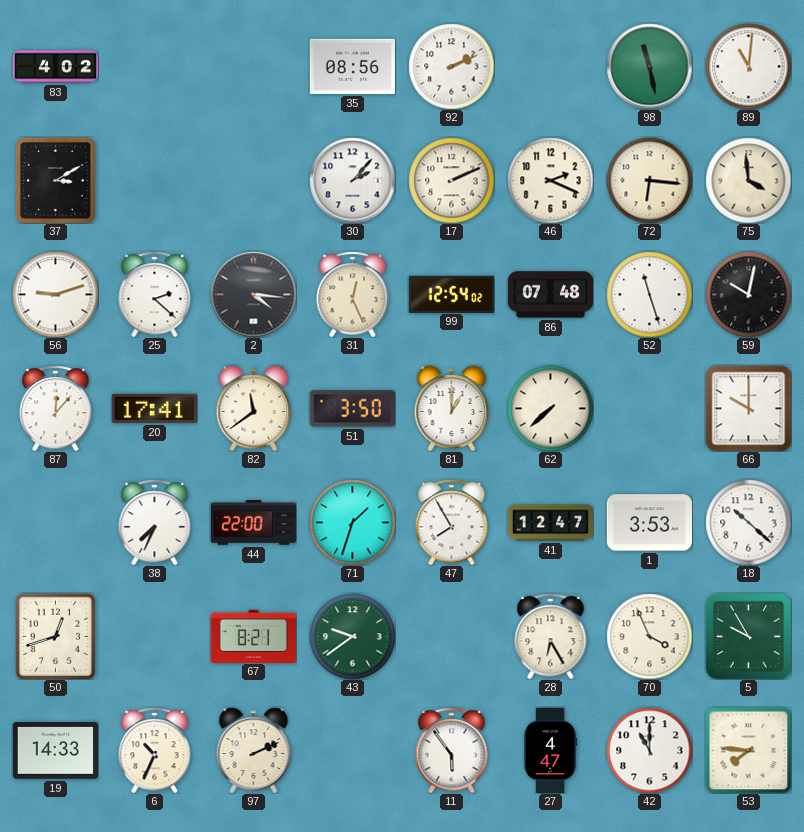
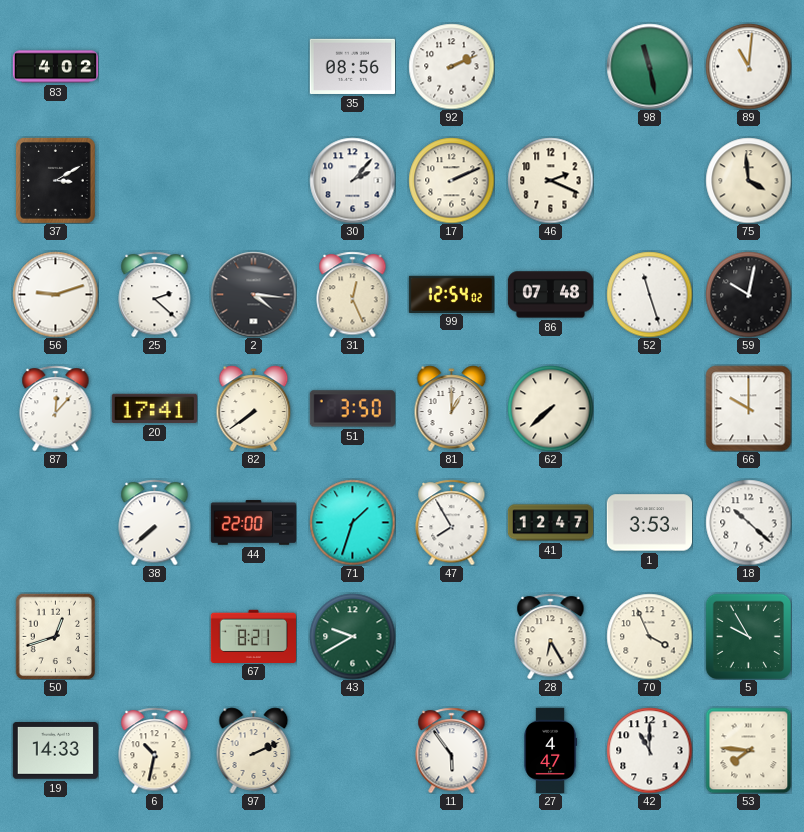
72: 6:16 -> none (649, 180)
82: 11:39 -> 7:39 (254, 408)
38: 7:34 -> 7:38 (155, 522)
43: 9:39 -> 9:40 (352, 636)
6: 10:34 -> 10:32 (155, 750)
